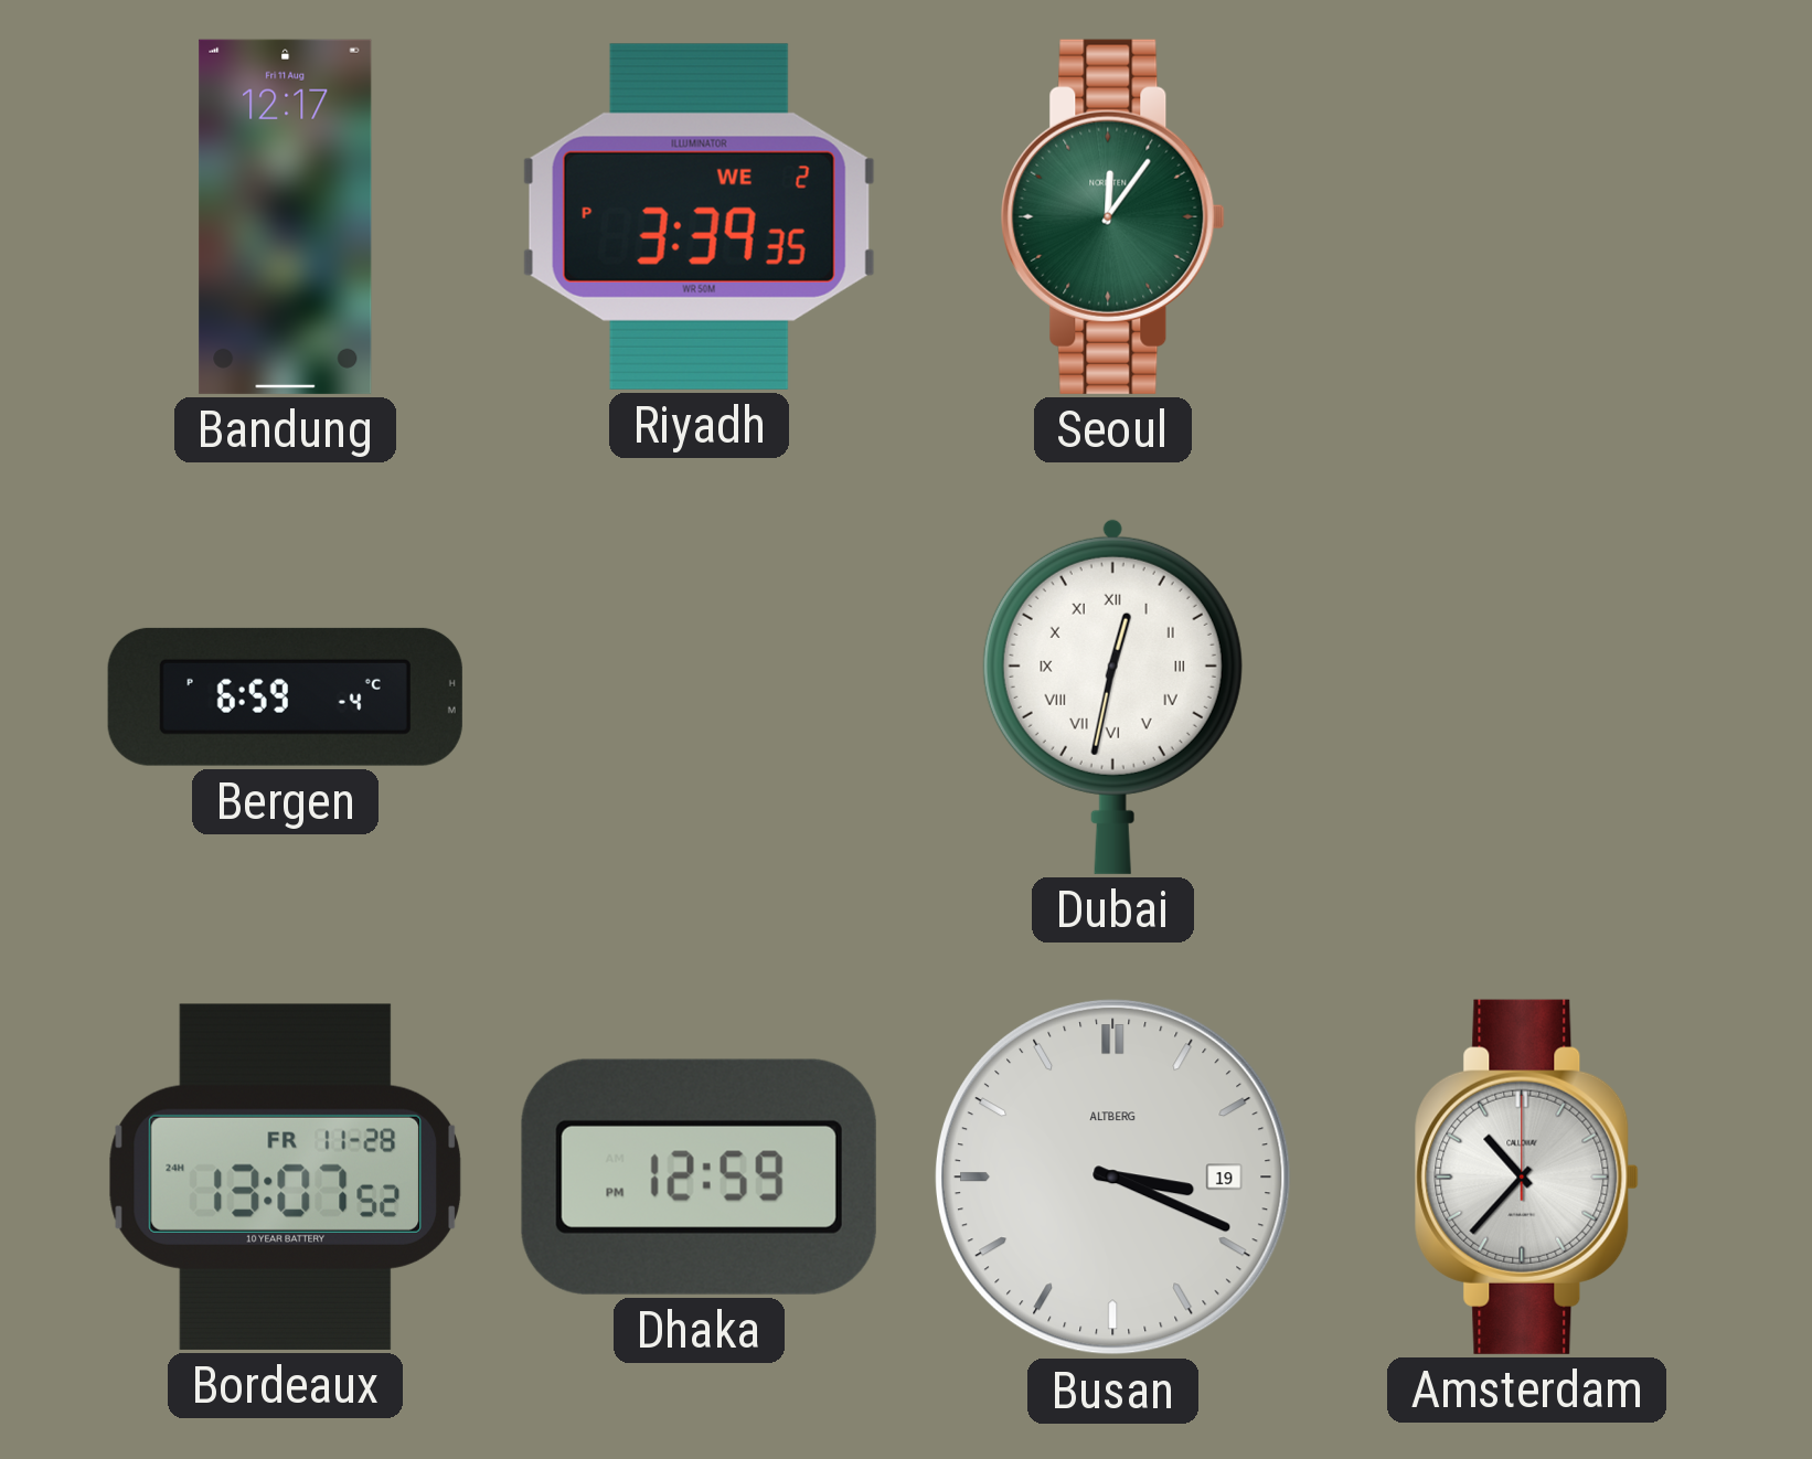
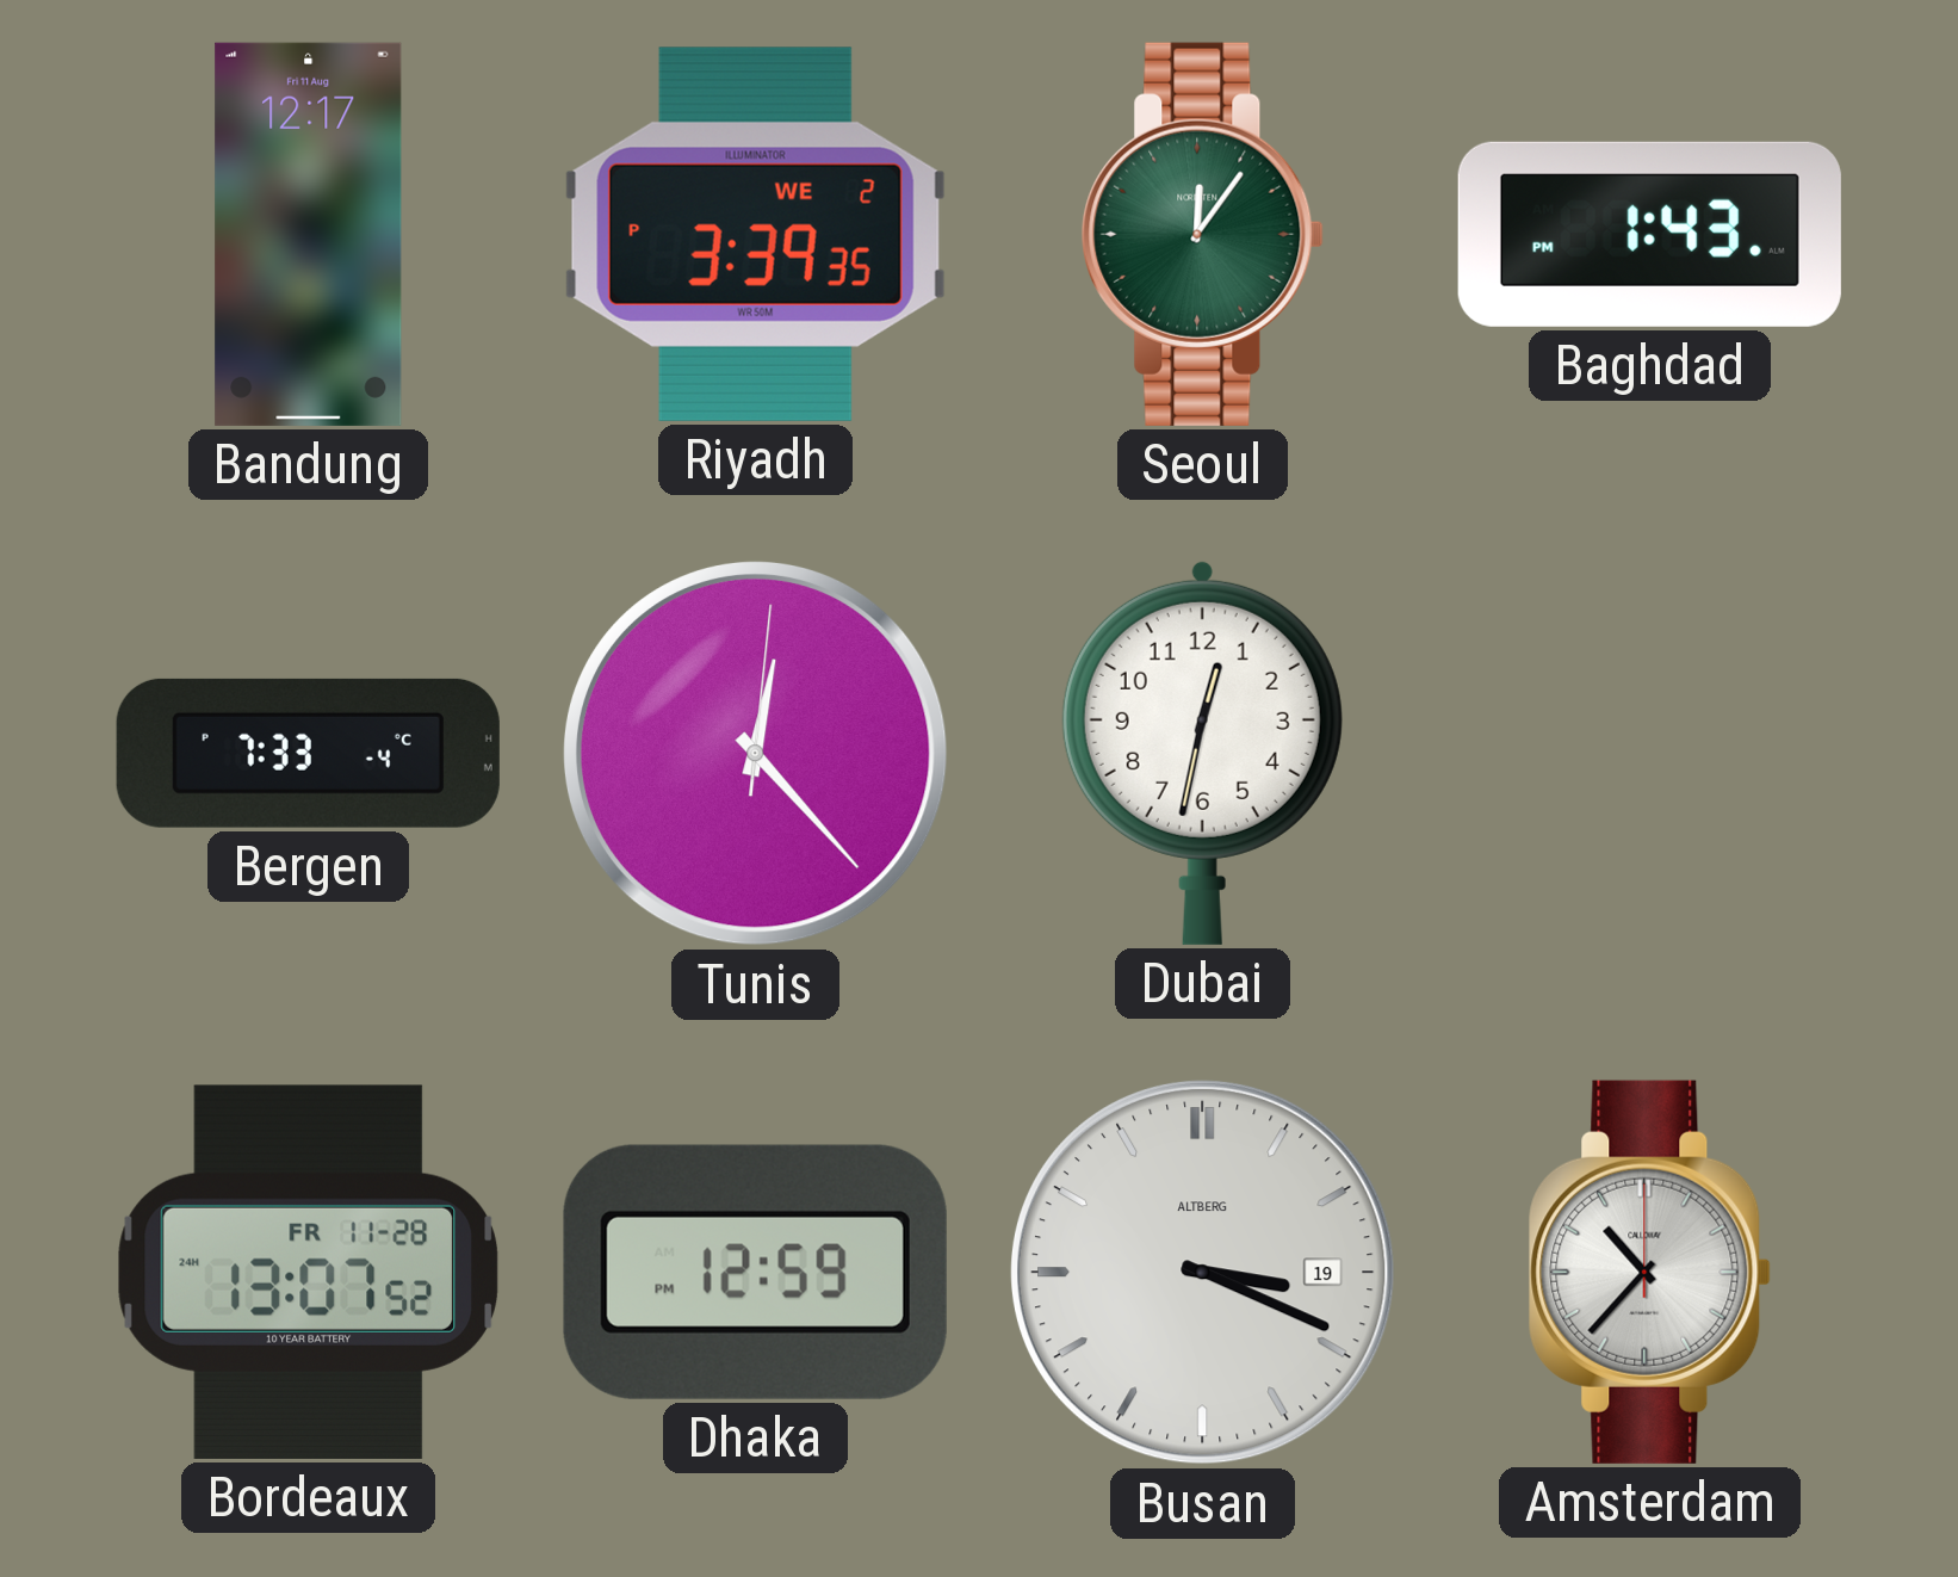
Baghdad: none -> 1:43 (1649, 234)
Bergen: 6:59 -> 7:33 (308, 753)
Tunis: none -> 12:23 (755, 753)
Dubai numerals: Roman -> Arabic (1202, 753)
